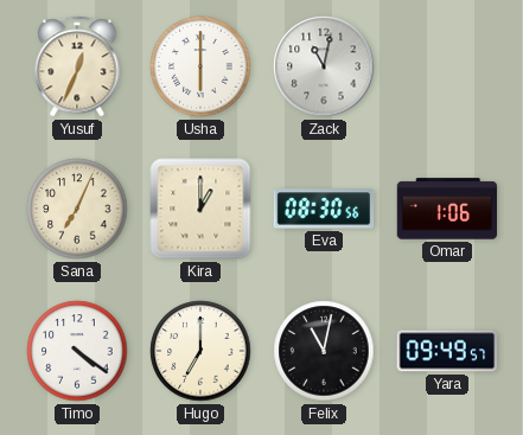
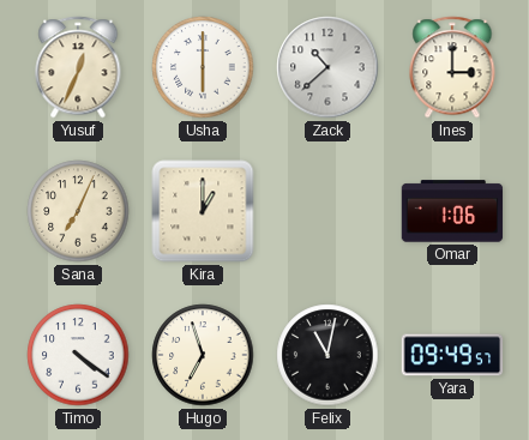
Zack: 11:02 -> 10:38 (327, 67)
Ines: none -> 3:00 (452, 67)
Eva: 08:30 -> none (324, 209)
Hugo: 7:00 -> 6:57 (203, 355)
